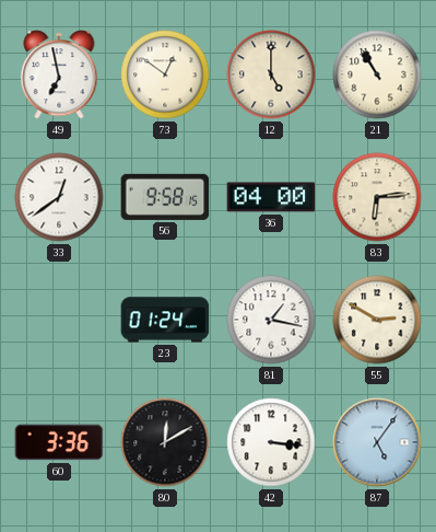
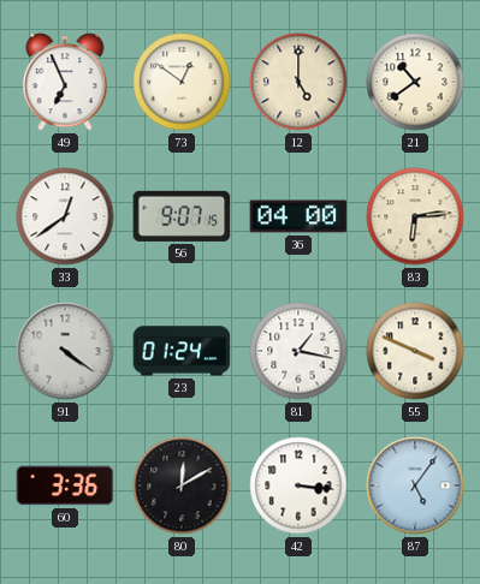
49: 6:58 -> 6:56 (65, 82)
21: 10:55 -> 10:39 (415, 82)
56: 9:58 -> 9:07 (182, 216)
91: none -> 4:21 (65, 351)
55: 2:50 -> 3:49 (415, 351)
